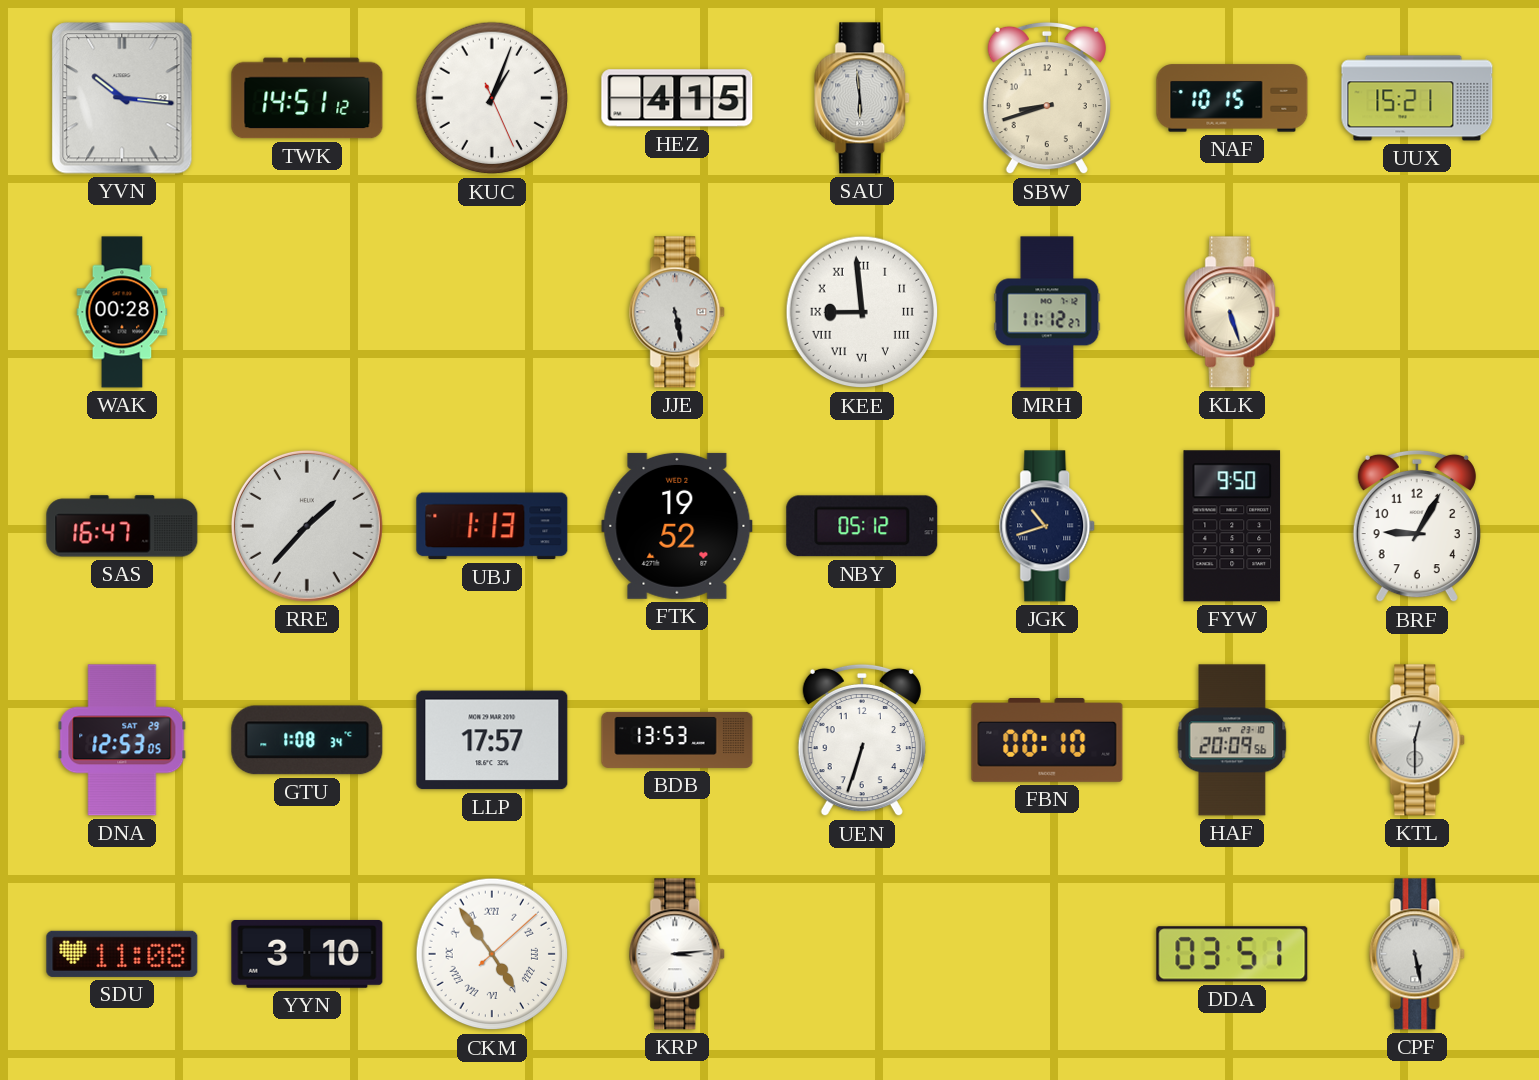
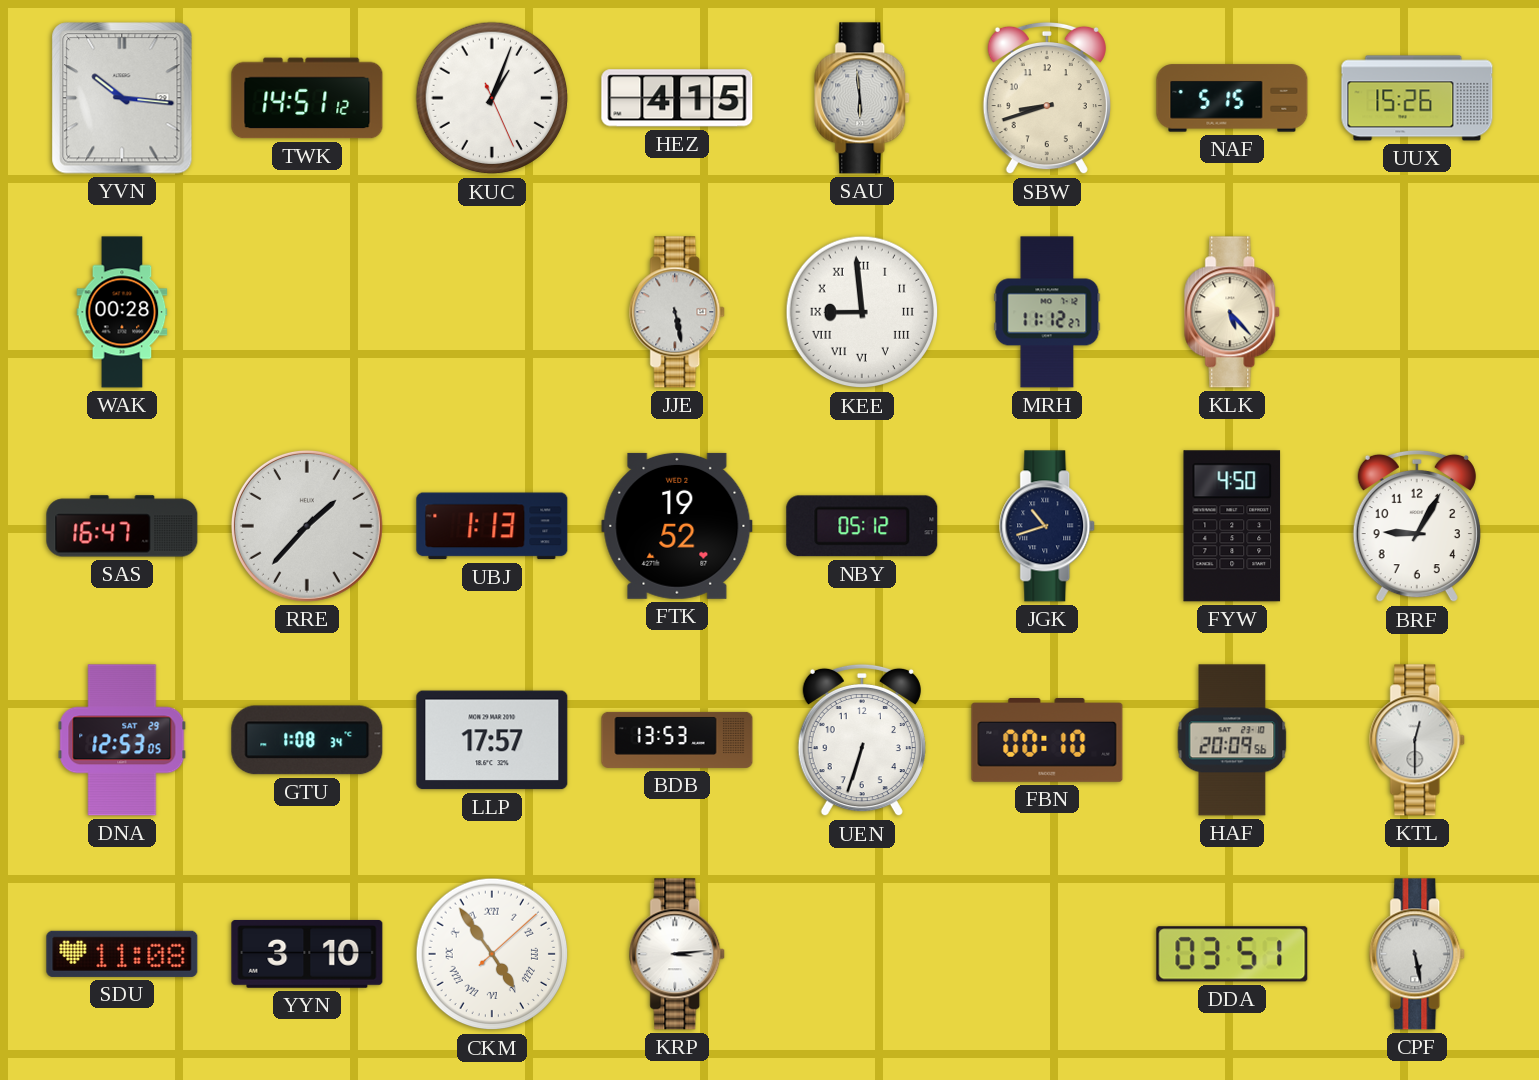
NAF: 10:15 -> 5:15 (1232, 98)
UUX: 15:21 -> 15:26 (1417, 98)
KLK: 5:27 -> 5:23 (1233, 312)
FYW: 9:50 -> 4:50 (1232, 526)
